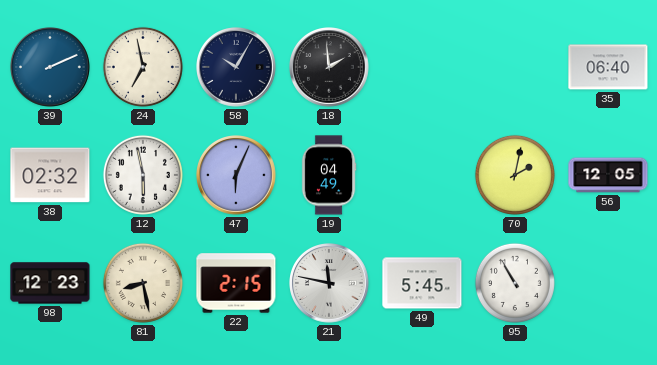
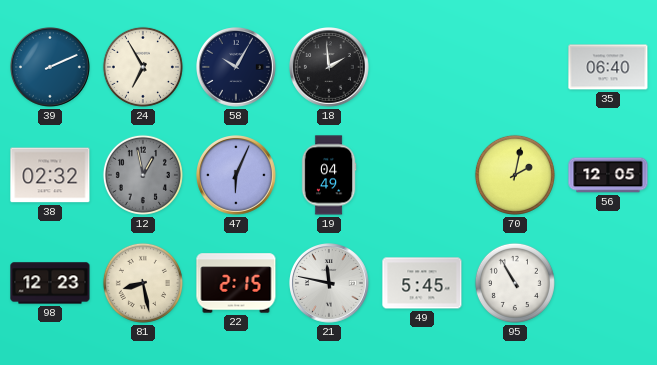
24: 6:58 -> 6:55 (143, 67)
12: 5:58 -> 12:58 (143, 175)
12 dial: white -> grey (143, 175)
